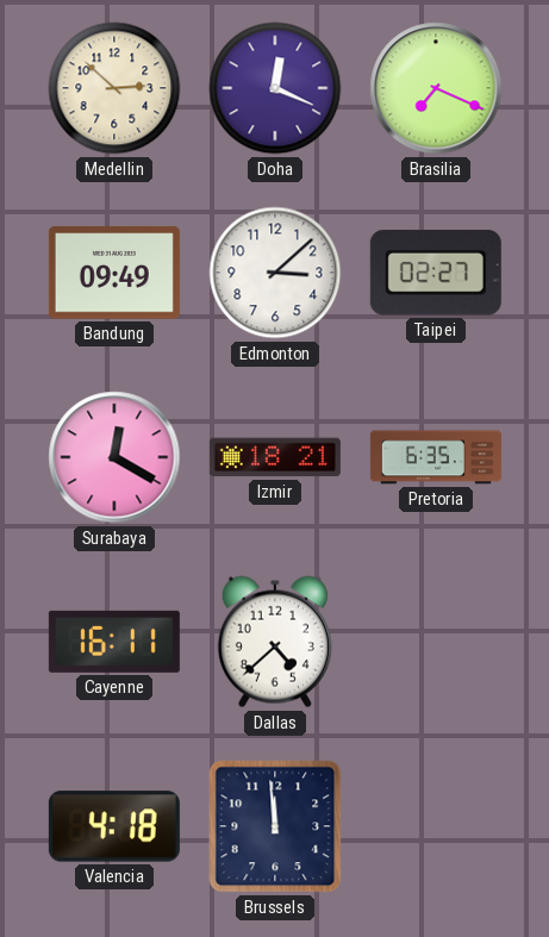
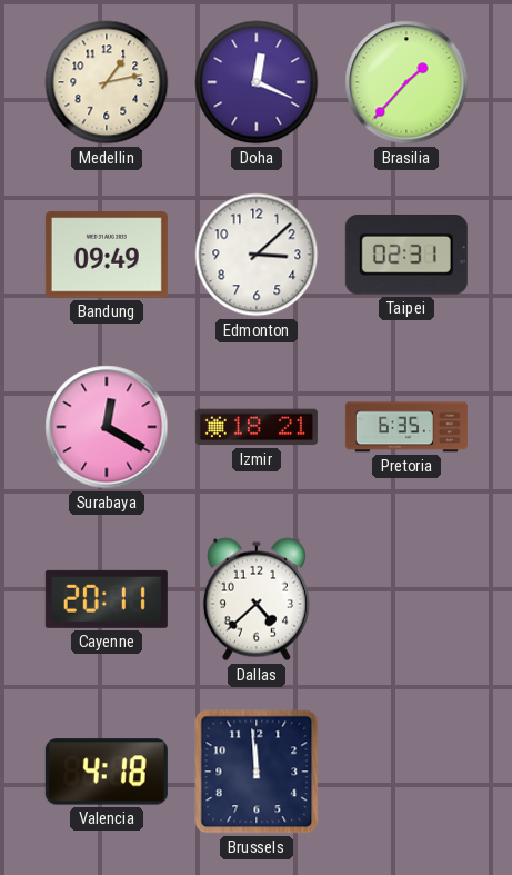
Medellin: 2:52 -> 1:13 (107, 82)
Brasilia: 7:19 -> 1:37 (406, 82)
Taipei: 02:27 -> 02:31 (406, 255)
Cayenne: 16:11 -> 20:11 (107, 599)
